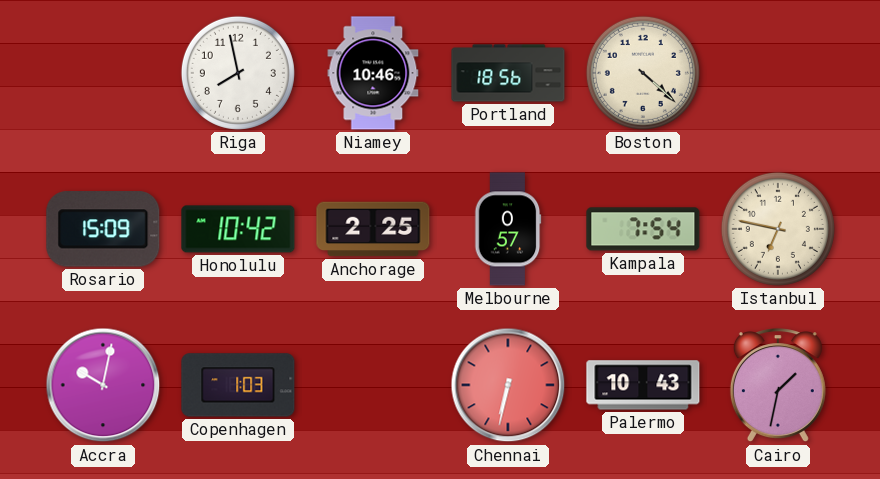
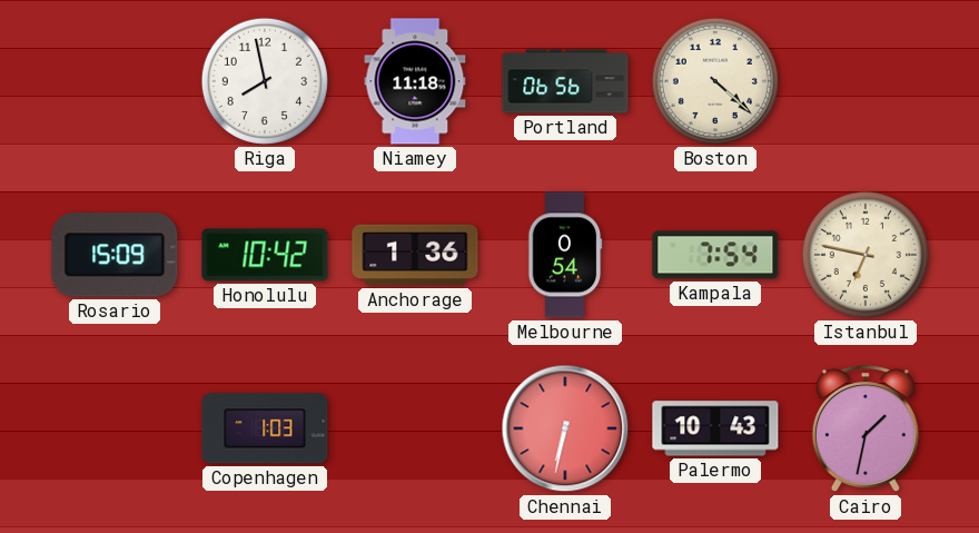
Niamey: 10:46 -> 11:18 (415, 81)
Portland: 18:56 -> 06:56 (565, 81)
Anchorage: 2:25 -> 1:36 (415, 255)
Melbourne: 0:57 -> 0:54 (565, 255)
Accra: 10:02 -> none (103, 385)
